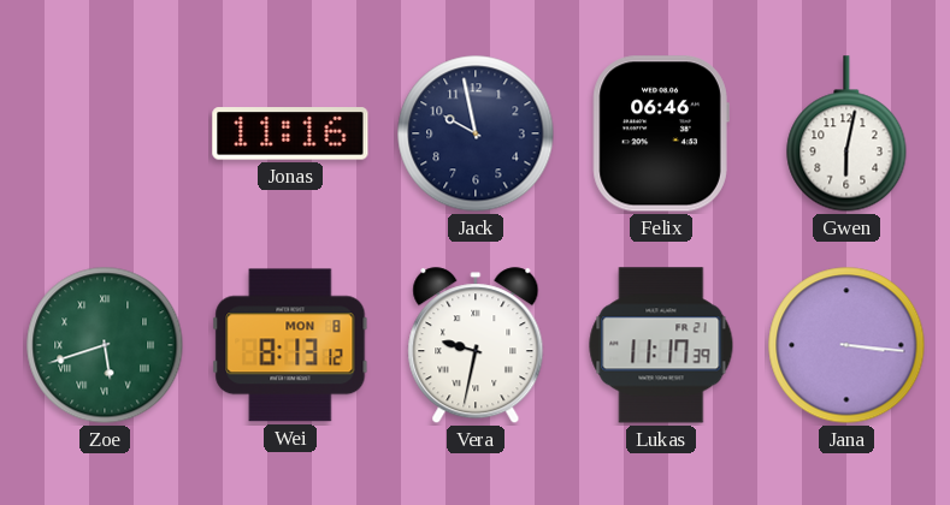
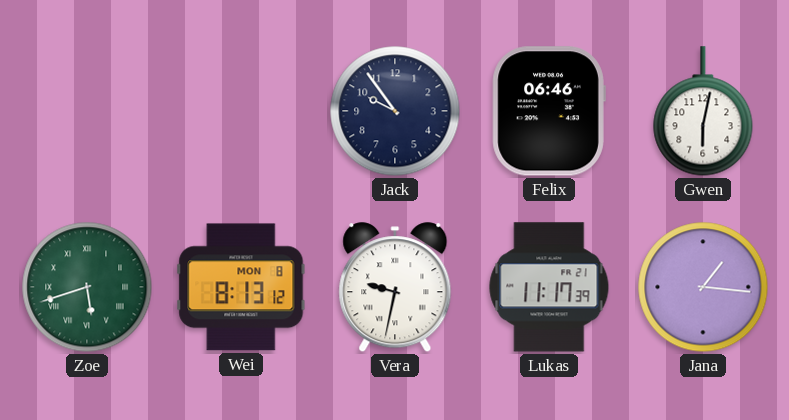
Jonas: 11:16 -> none (290, 133)
Jack: 9:58 -> 9:54 (395, 111)
Jana: 3:16 -> 1:16 (703, 287)
